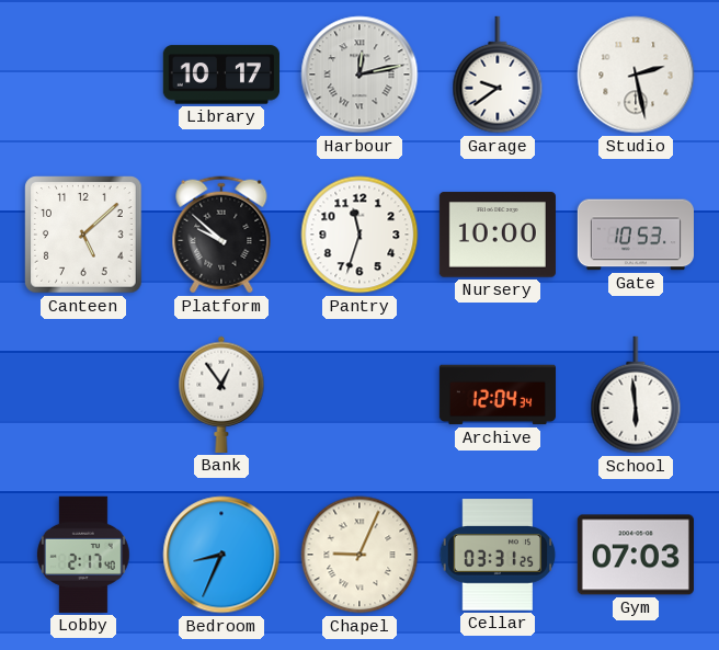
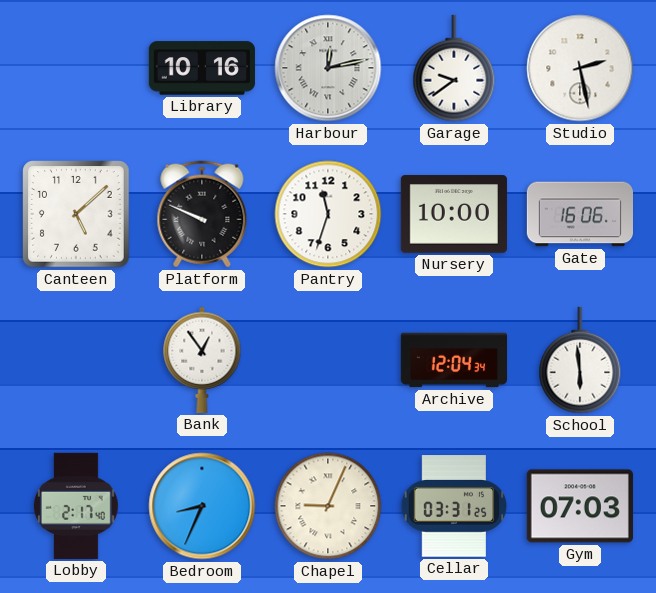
Library: 10:17 -> 10:16 (202, 68)
Platform: 9:52 -> 9:49 (202, 214)
Gate: 10:53 -> 16:06 (579, 214)
